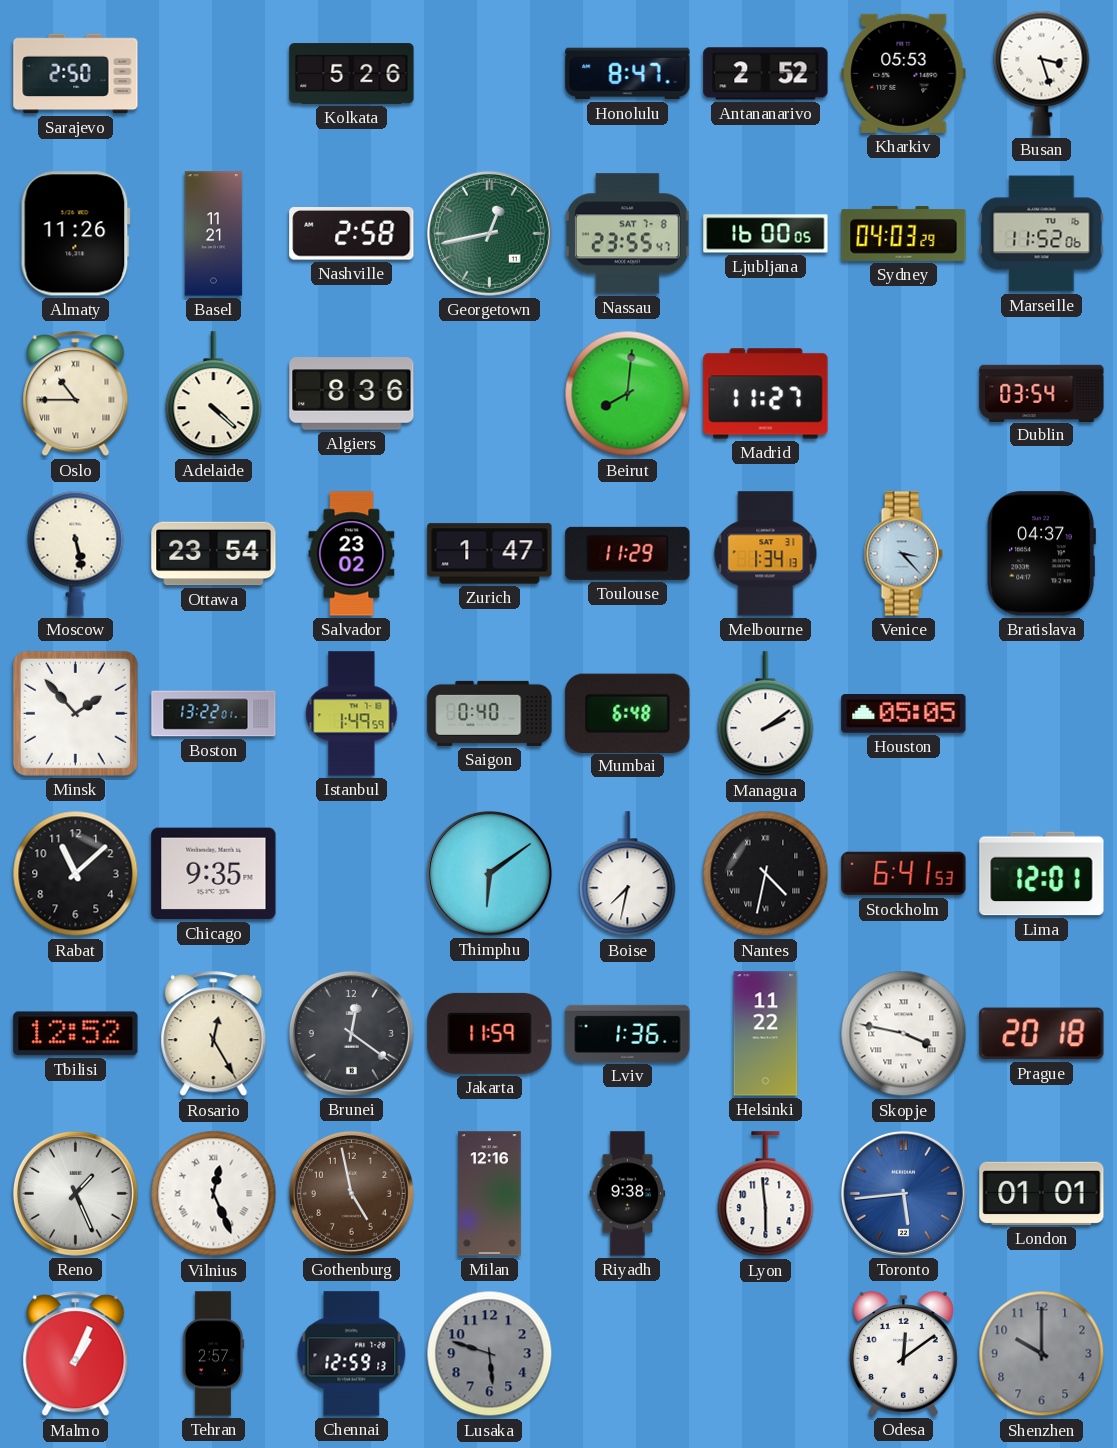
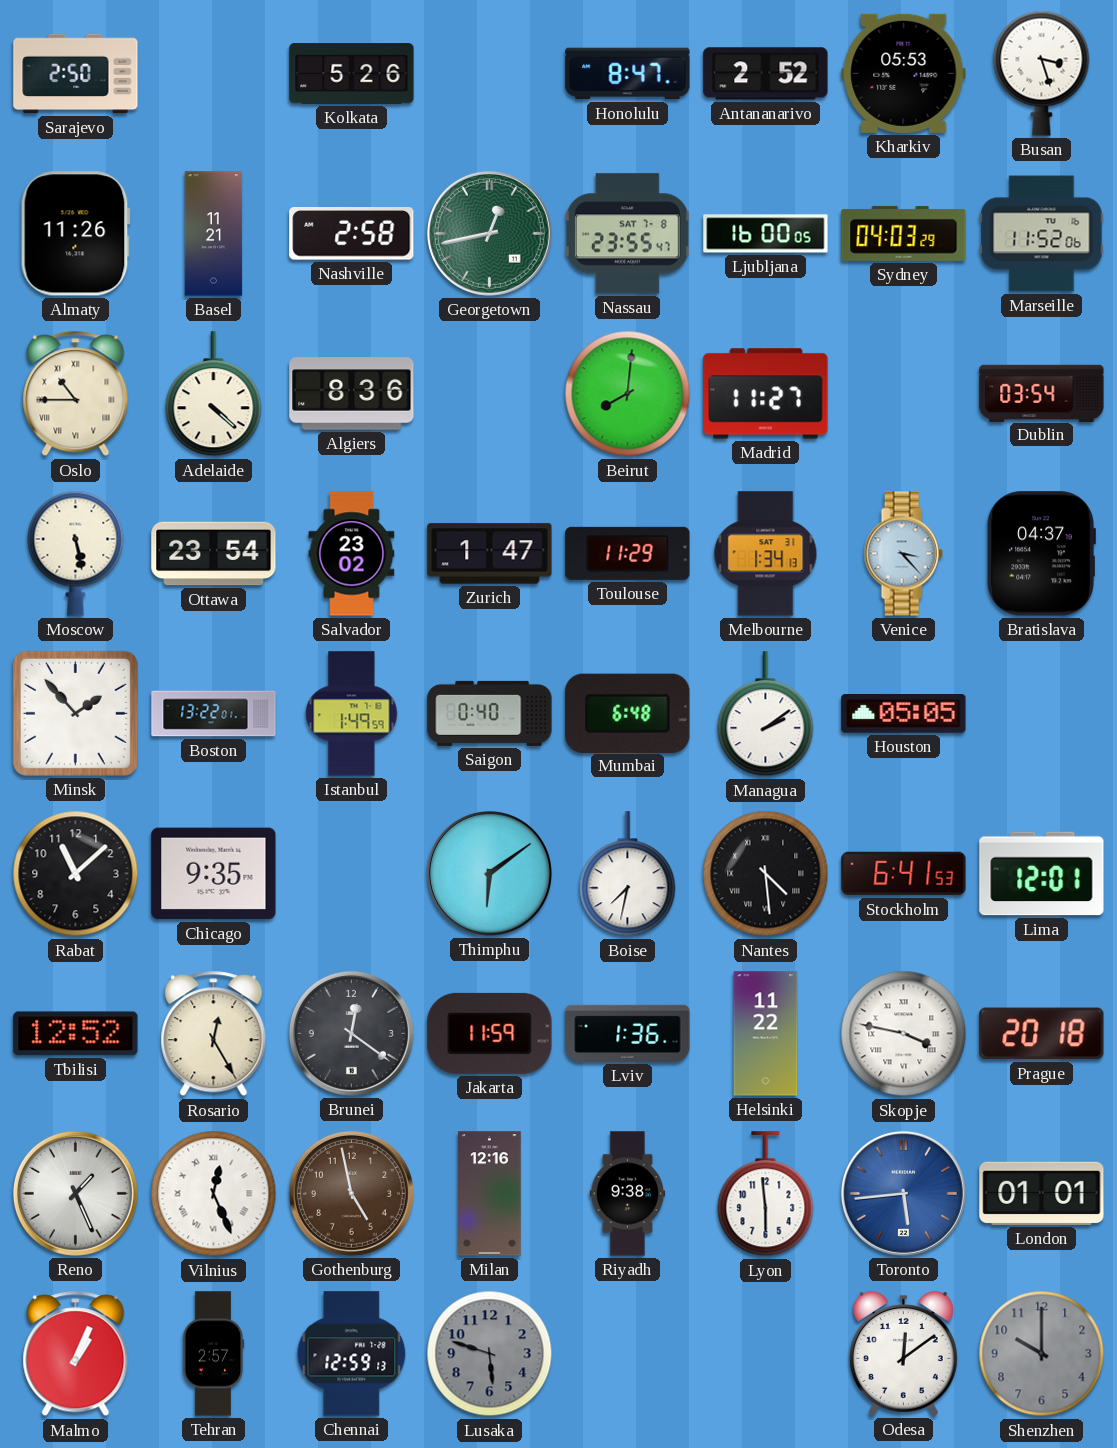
Nantes: 4:32 -> 4:29 (766, 874)
